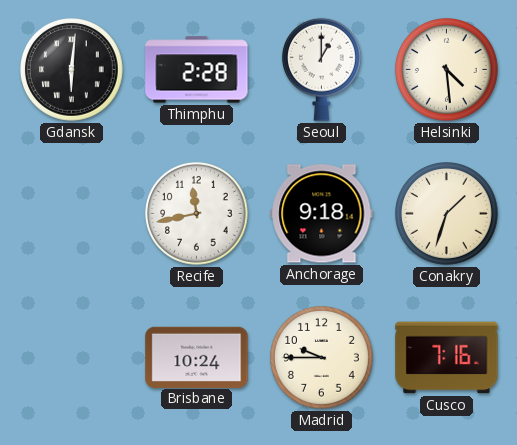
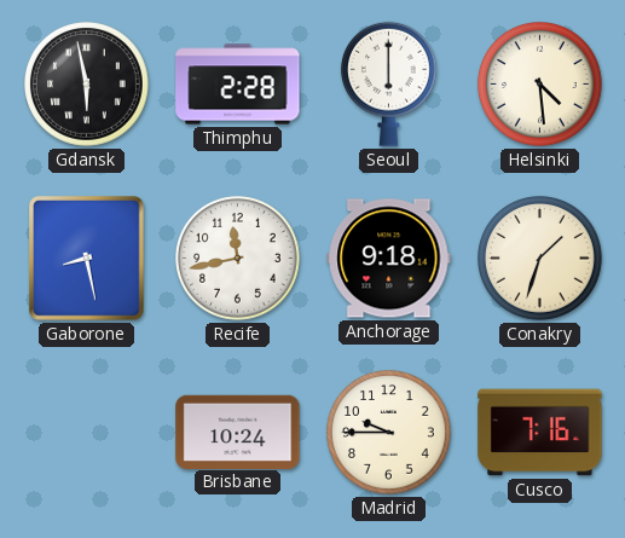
Gdansk: 6:01 -> 5:58 (87, 85)
Seoul: 1:00 -> 6:00 (388, 83)
Gaborone: none -> 8:28 (87, 259)
